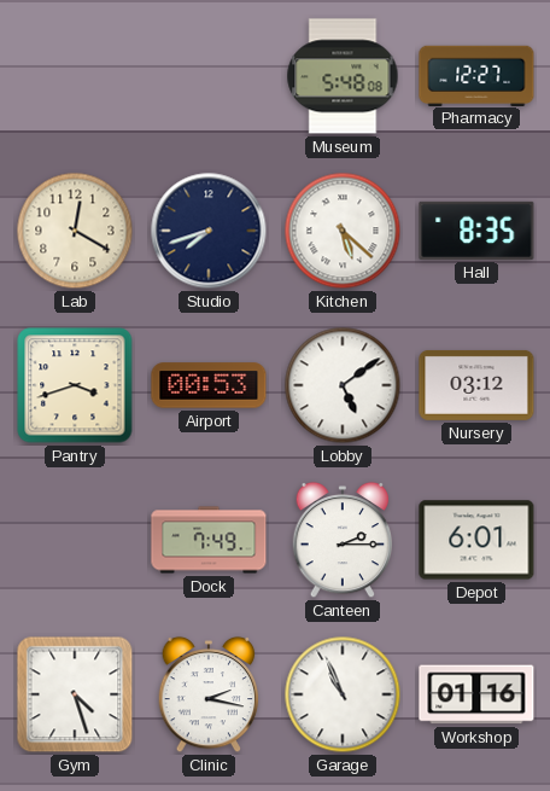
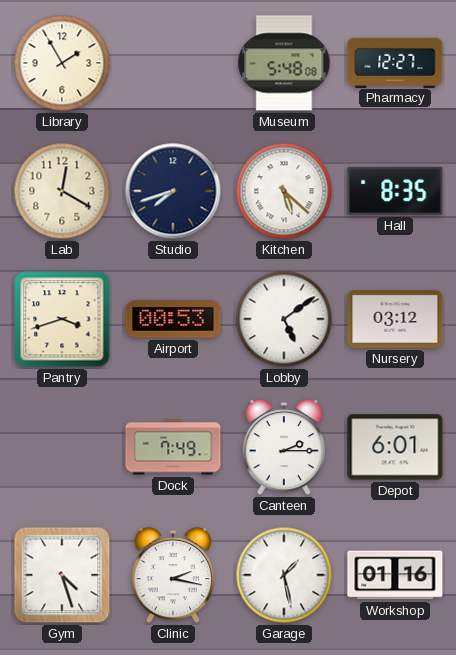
Library: none -> 1:55 (62, 63)
Garage: 10:56 -> 1:28 (284, 575)
